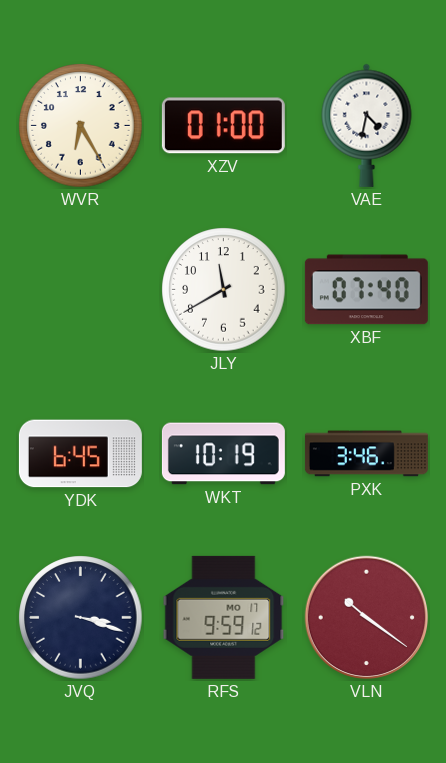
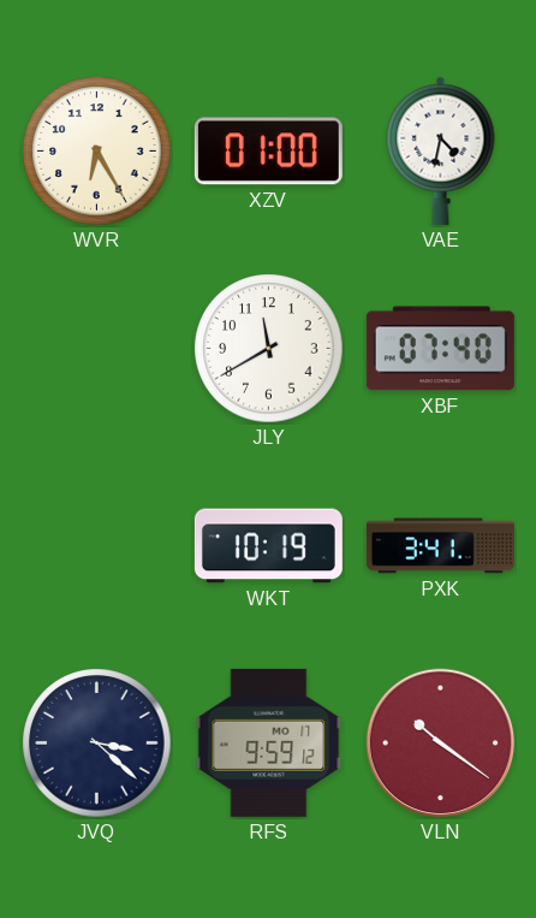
YDK: 6:45 -> none (80, 454)
PXK: 3:46 -> 3:41 (440, 546)
JVQ: 3:18 -> 3:22 (97, 744)
